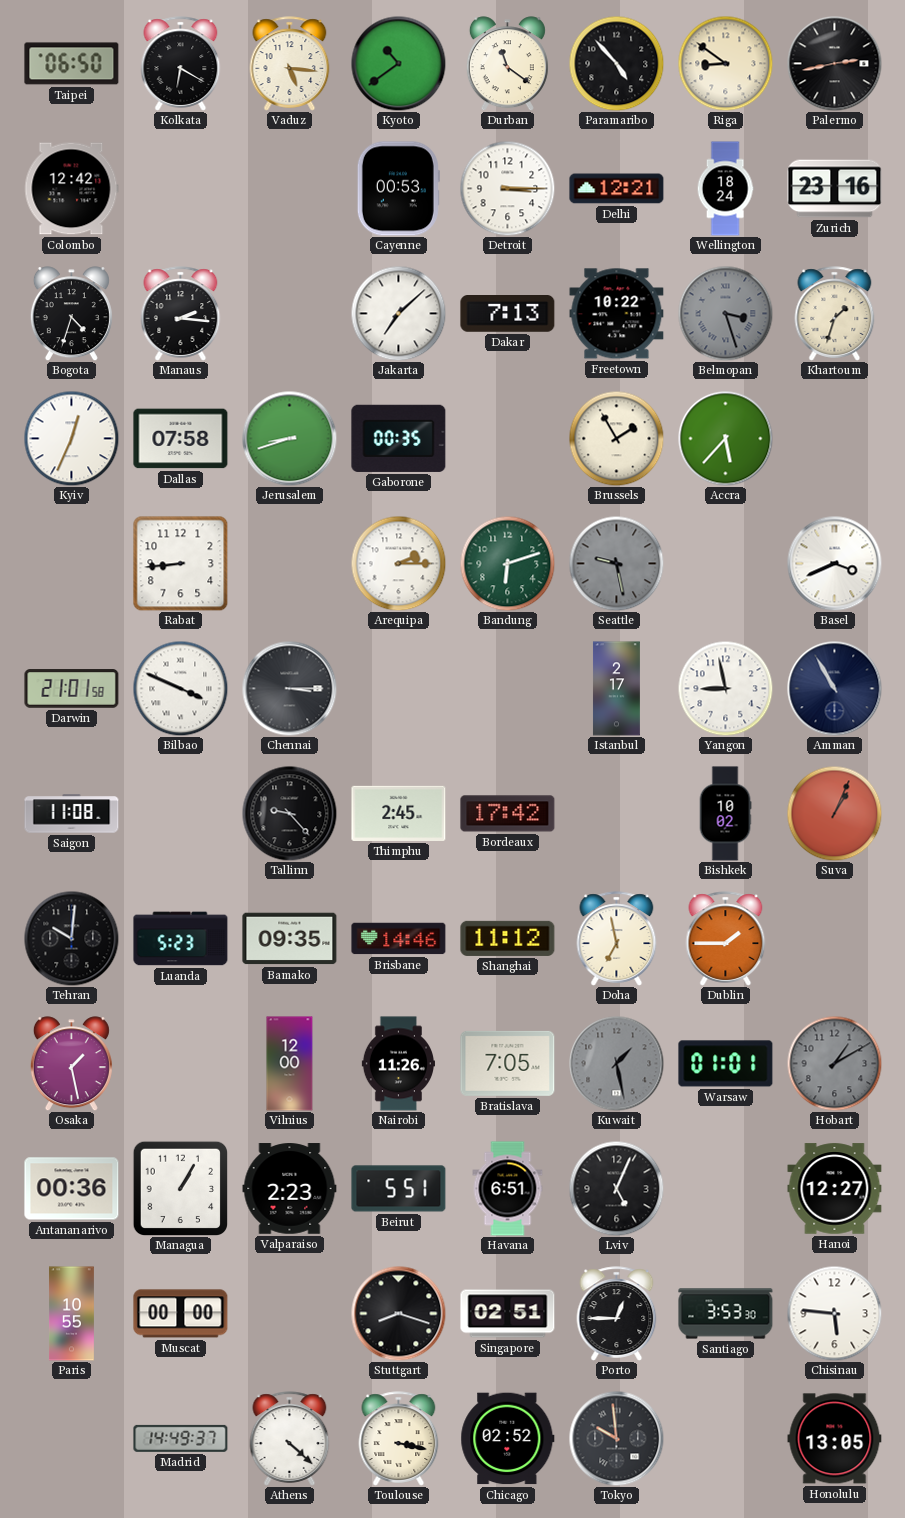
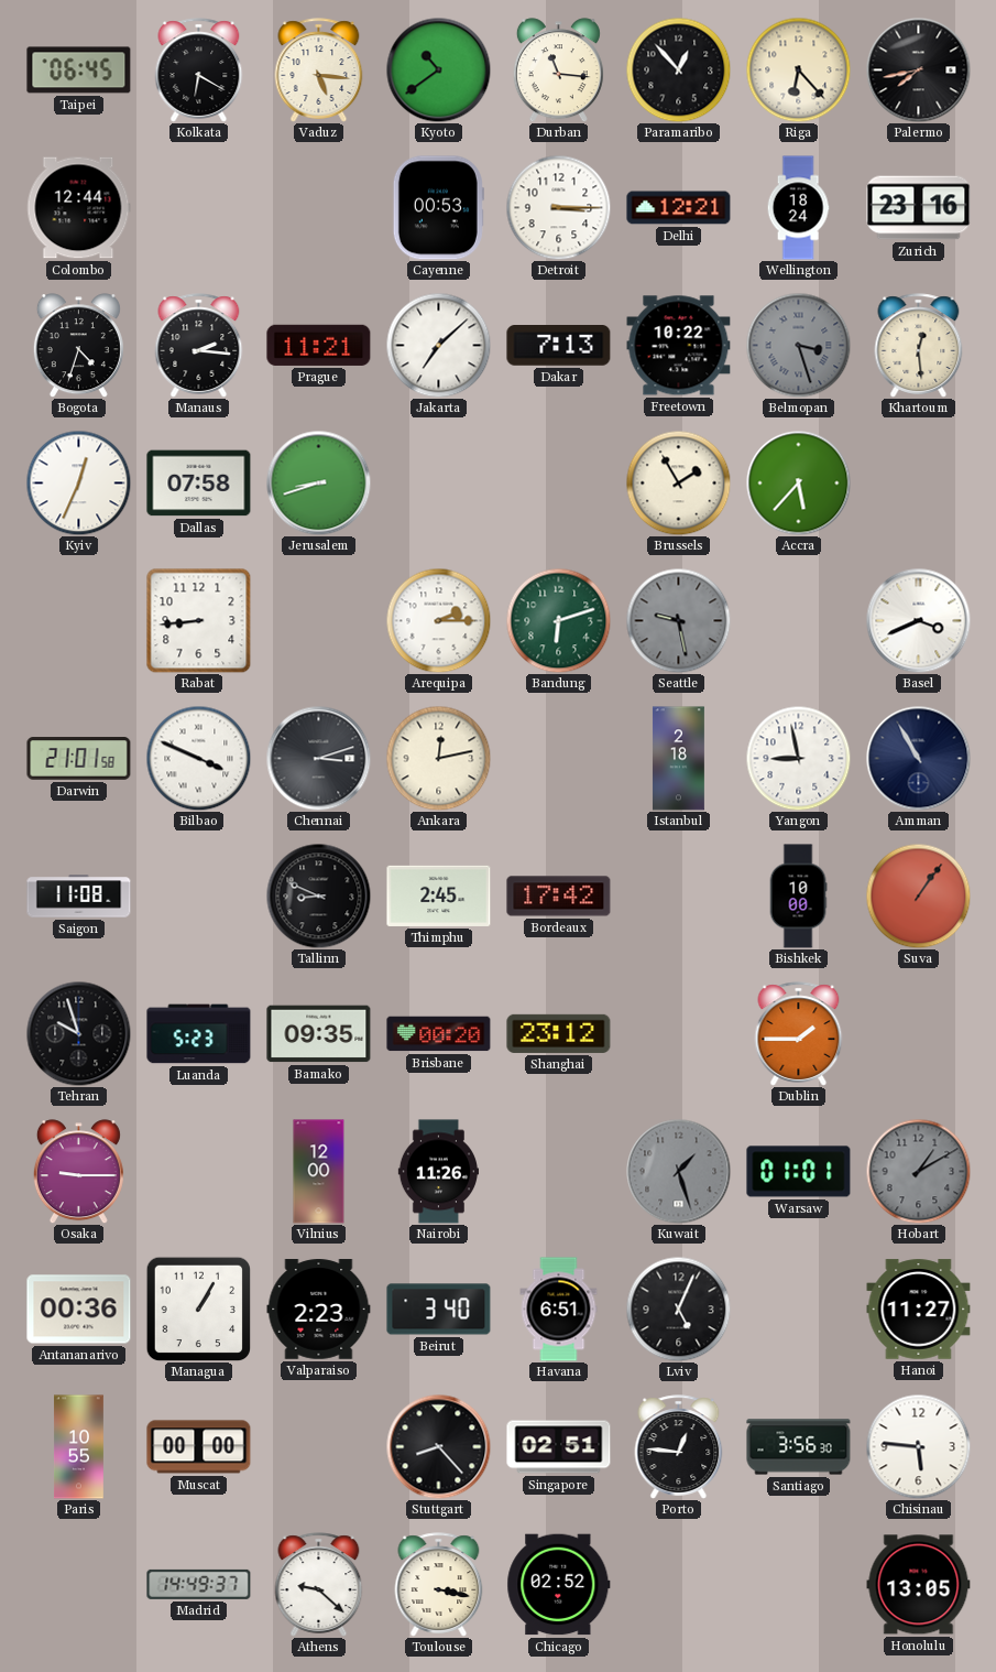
Taipei: 06:50 -> 06:45 (79, 70)
Durban: 11:21 -> 11:16 (558, 70)
Paramaribo: 4:53 -> 12:53 (678, 69)
Riga: 8:51 -> 6:23 (798, 69)
Palermo: 2:43 -> 7:43 (918, 69)
Colombo: 12:42 -> 12:44 (79, 208)
Prague: none -> 11:21 (319, 345)
Khartoum: 1:33 -> 12:29 (919, 346)
Gaborone: 00:35 -> none (399, 438)
Chennai: 3:15 -> 3:12 (318, 758)
Ankara: none -> 12:13 (438, 758)
Istanbul: 2:17 -> 2:18 (678, 759)
Tallinn: 9:23 -> 8:49 (318, 895)
Bishkek: 10:02 -> 10:00 (798, 897)
Suva: 1:04 -> 1:06 (918, 895)
Tehran: 10:01 -> 9:57 (78, 1033)
Brisbane: 14:46 -> 00:20 (439, 1034)
Shanghai: 11:12 -> 23:12 (559, 1033)
Doha: 6:58 -> none (617, 939)
Osaka: 1:28 -> 9:15 (78, 1172)
Bratislava: 7:05 -> none (508, 1063)
Kuwait: 1:28 -> 1:27 (678, 1171)
Beirut: 5:51 -> 3:40 (439, 1310)
Hanoi: 12:27 -> 11:27 (919, 1310)
Stuttgart: 8:18 -> 8:23 (438, 1446)
Porto: 12:45 -> 12:46 (679, 1447)
Santiago: 3:53 -> 3:56 (799, 1447)
Athens: 4:22 -> 9:22 (319, 1585)
Tokyo: 9:59 -> none (616, 1438)
